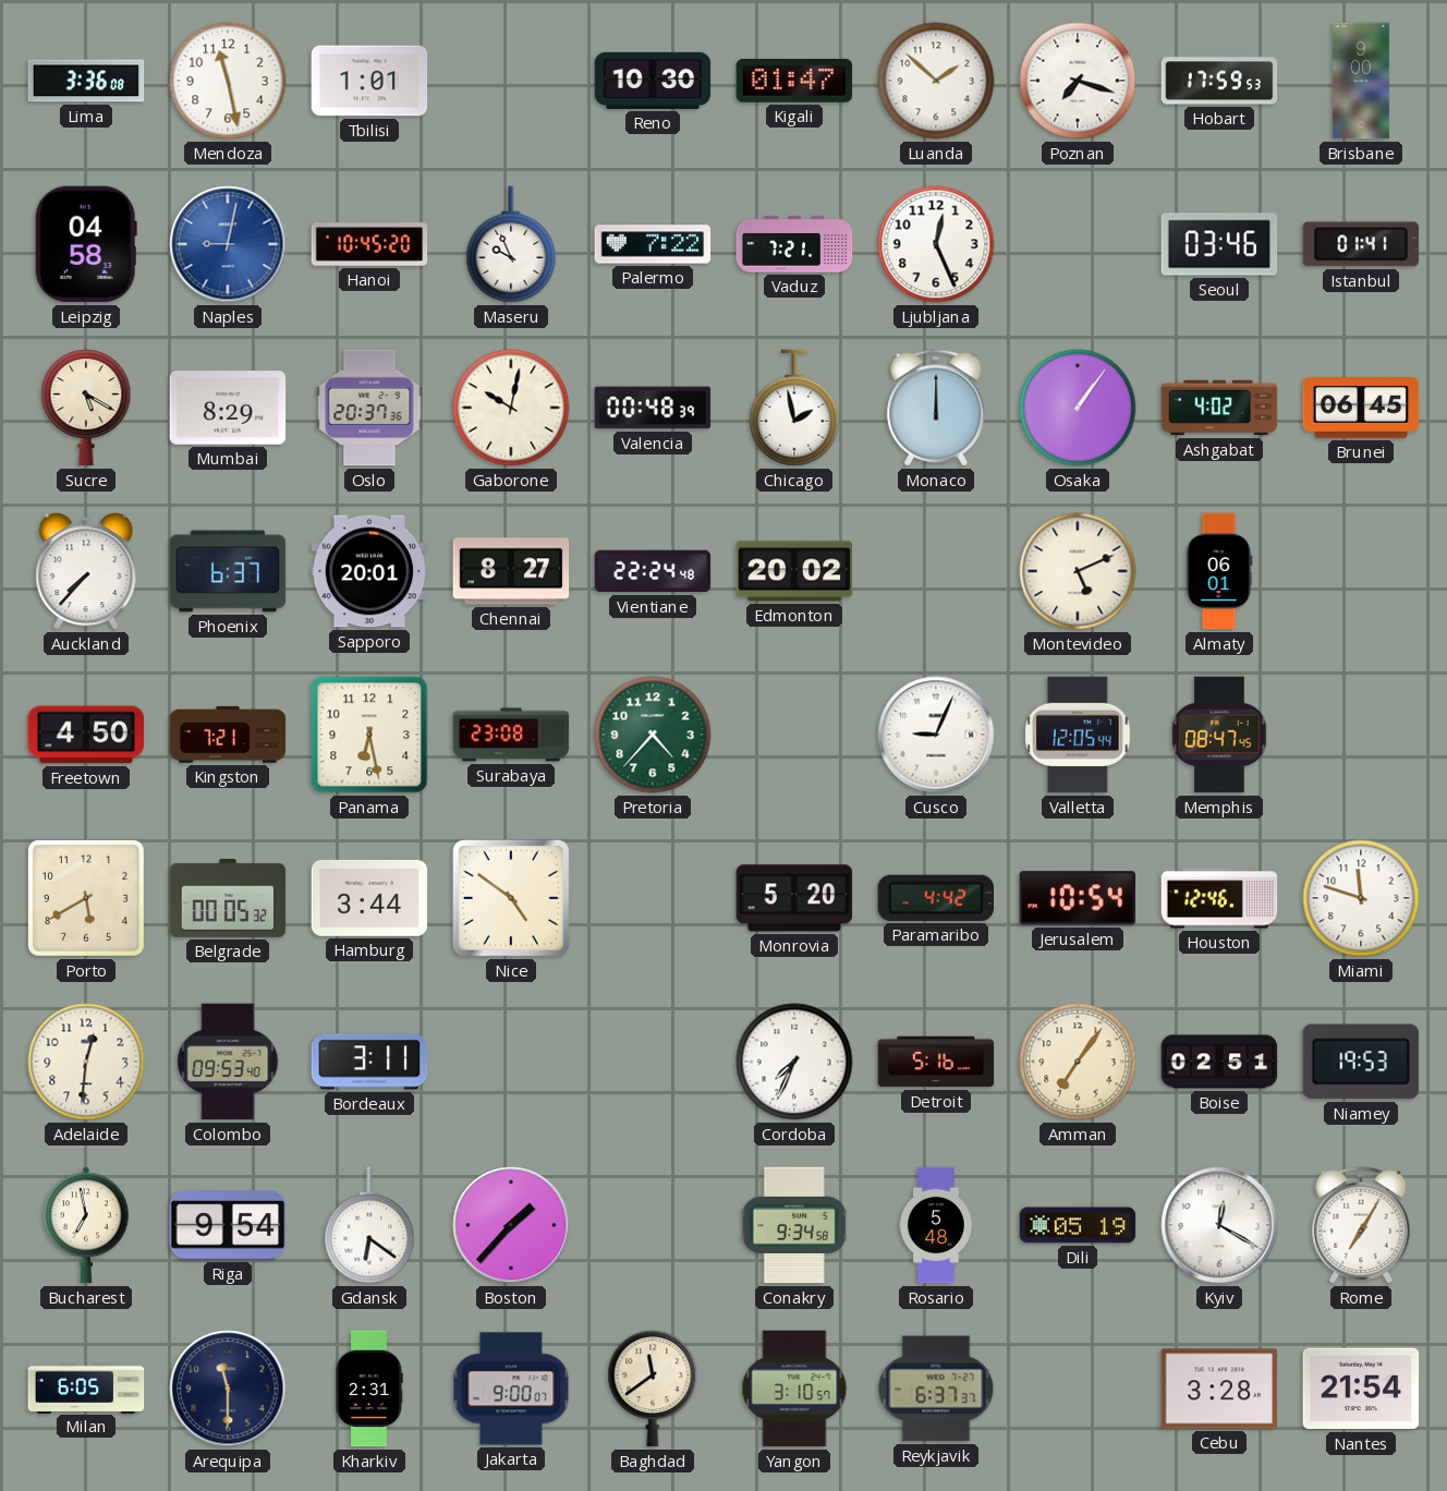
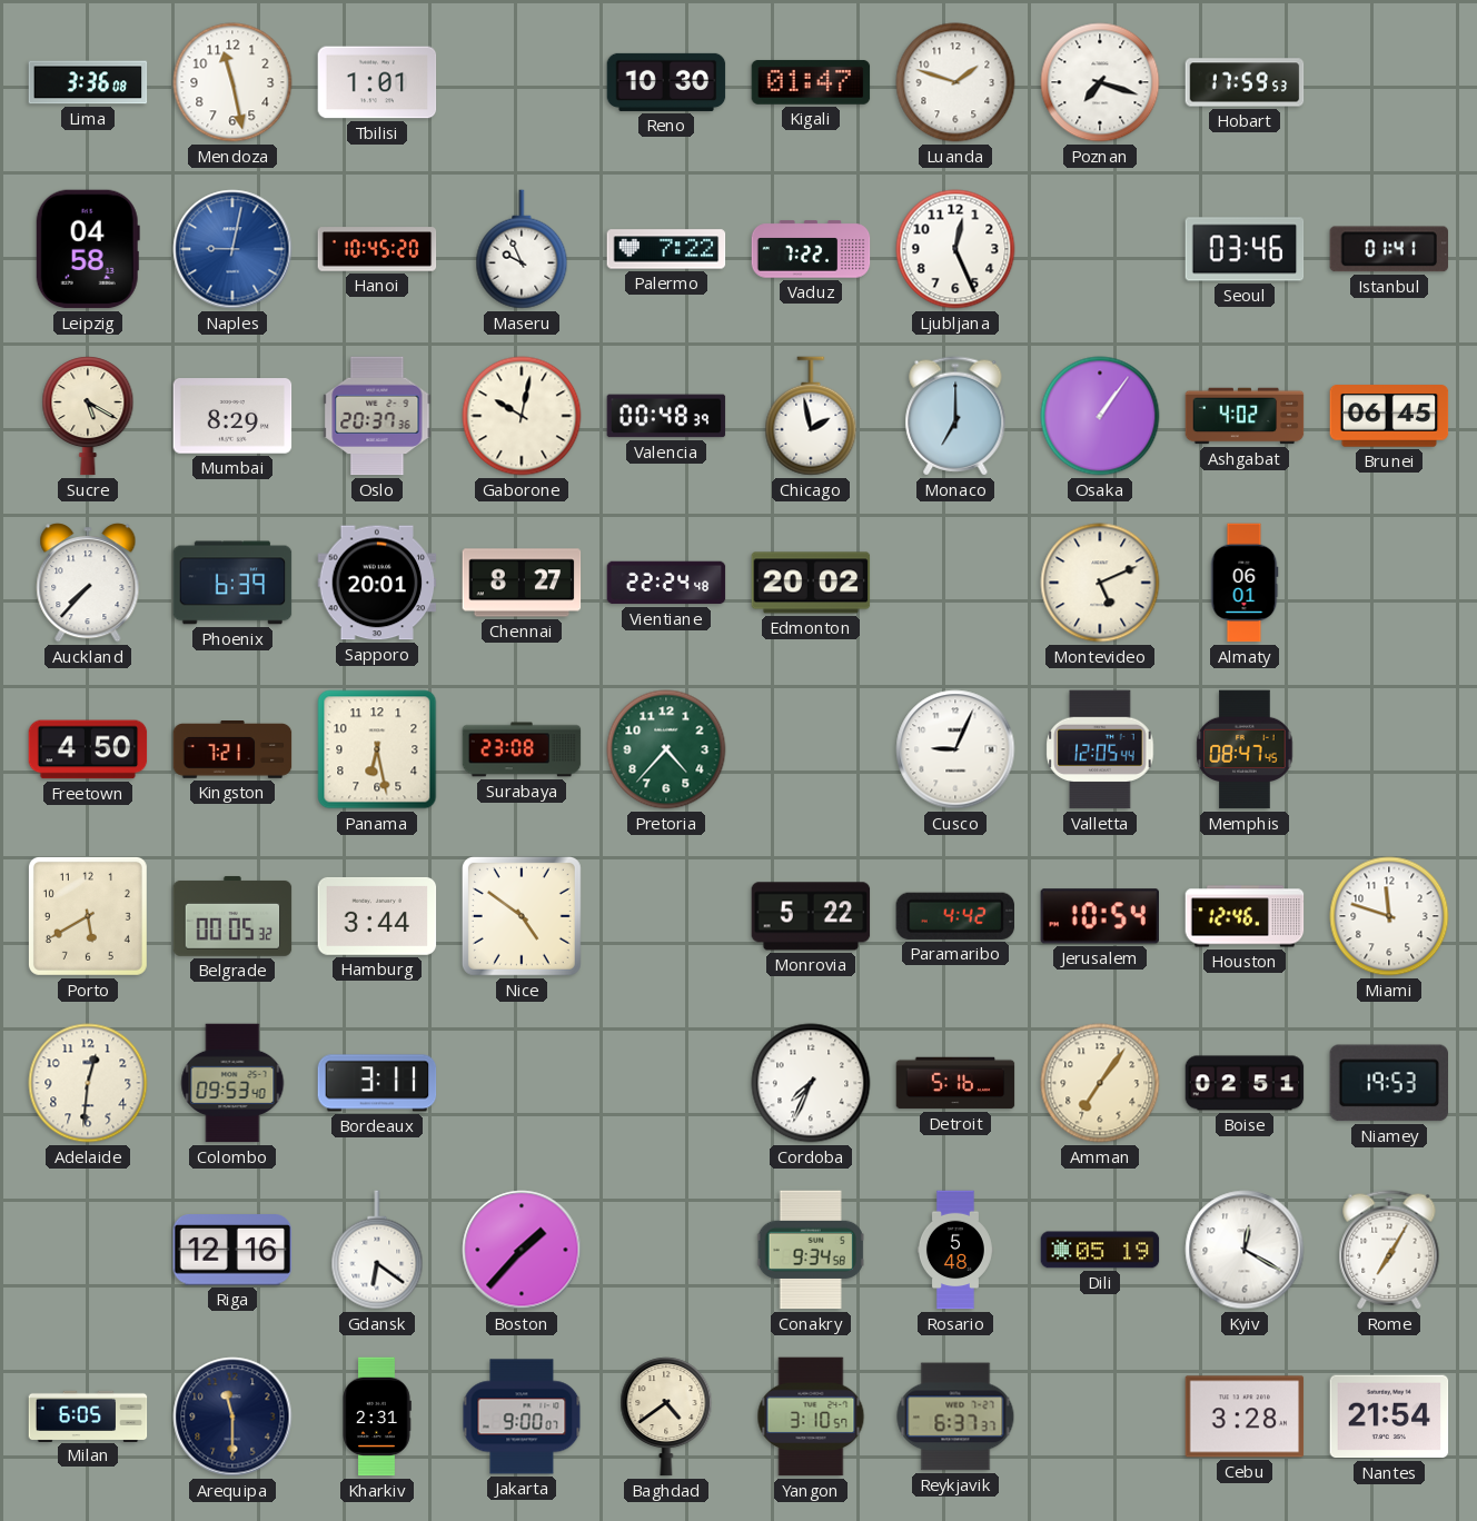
Luanda: 1:52 -> 1:48 (955, 82)
Brisbane: 9:00 -> none (1361, 81)
Vaduz: 7:21 -> 7:22 (811, 249)
Monaco: 12:00 -> 7:00 (955, 416)
Phoenix: 6:37 -> 6:39 (232, 583)
Monrovia: 5:20 -> 5:22 (811, 916)
Bucharest: 6:58 -> none (86, 1225)
Riga: 9:54 -> 12:16 (232, 1250)
Baghdad: 11:39 -> 4:39 (666, 1416)
